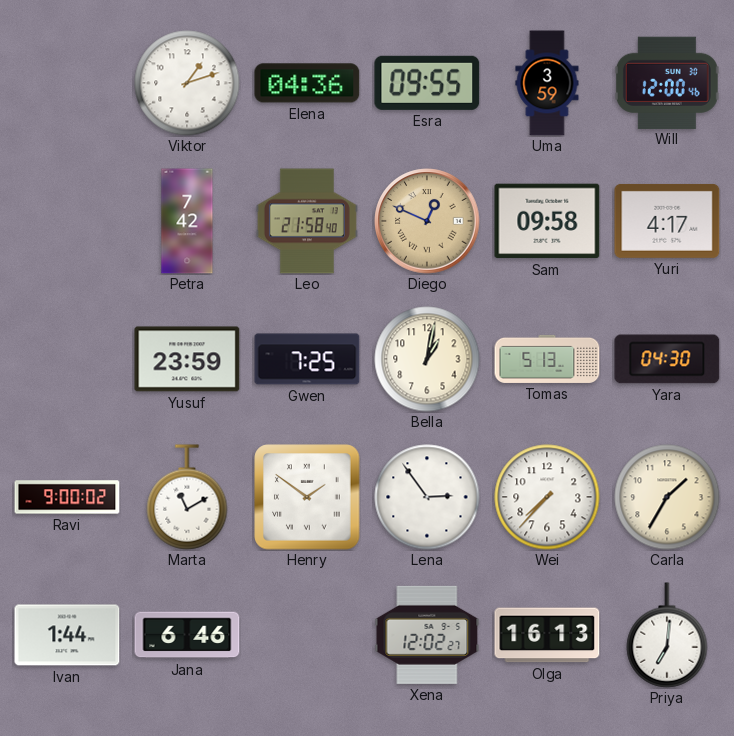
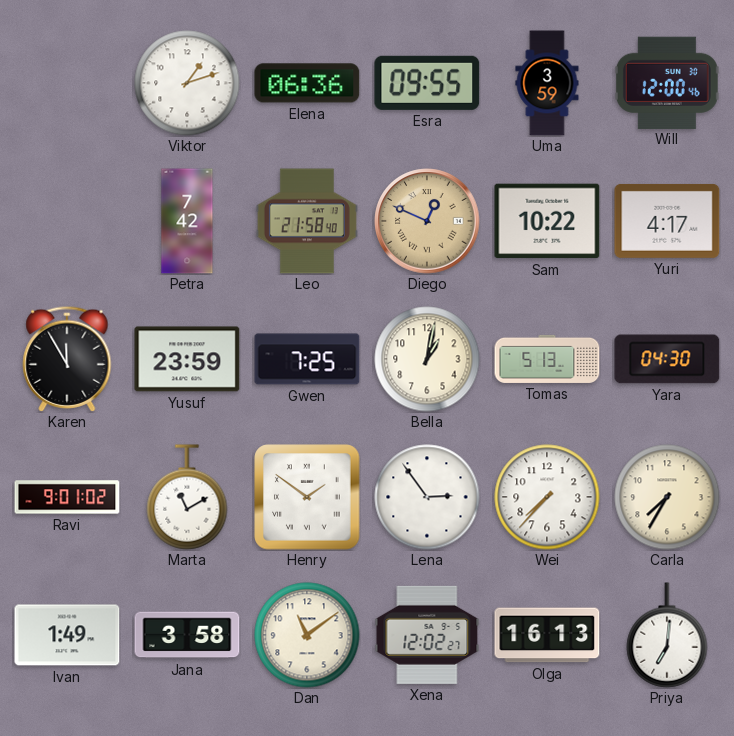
Elena: 04:36 -> 06:36 (307, 83)
Sam: 09:58 -> 10:22 (547, 221)
Karen: none -> 11:55 (67, 359)
Ravi: 9:00 -> 9:01 (67, 497)
Carla: 1:35 -> 7:35 (667, 497)
Ivan: 1:44 -> 1:49 (67, 635)
Jana: 6:46 -> 3:58 (187, 635)
Dan: none -> 11:09 (307, 635)
